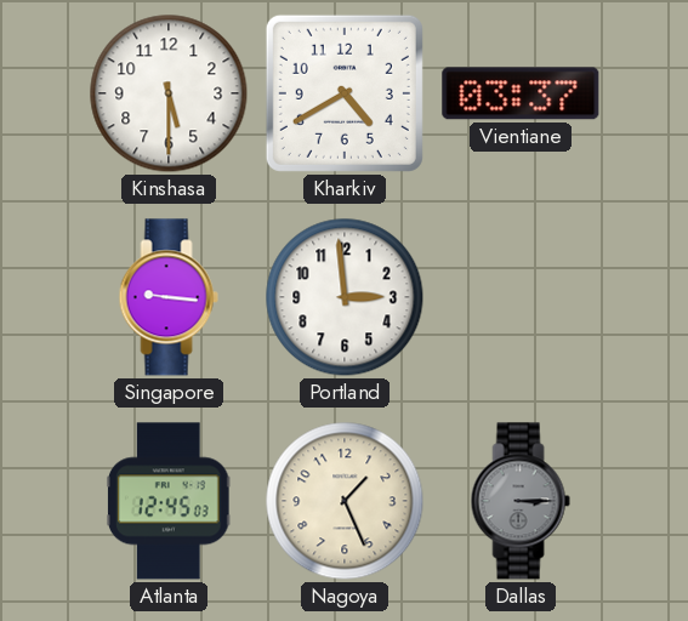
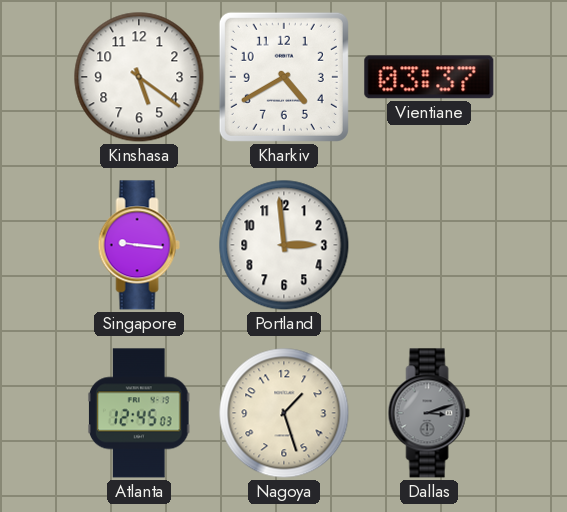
Kinshasa: 5:30 -> 5:21 (139, 77)
Nagoya: 1:26 -> 1:27 (284, 413)
Dallas: 3:15 -> 3:12 (429, 413)
